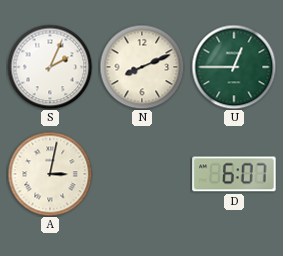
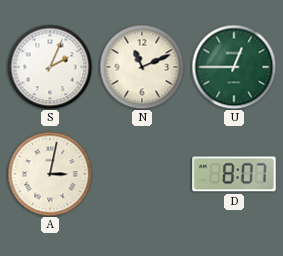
N: 8:11 -> 11:11 (142, 67)
D: 6:07 -> 8:07 (234, 174)
